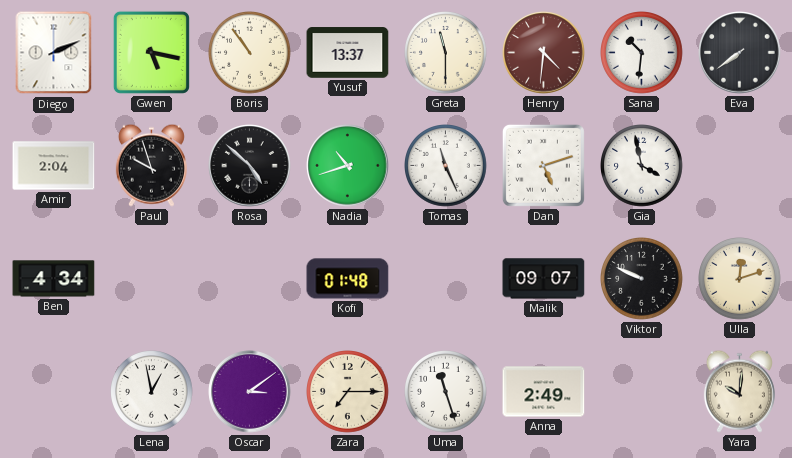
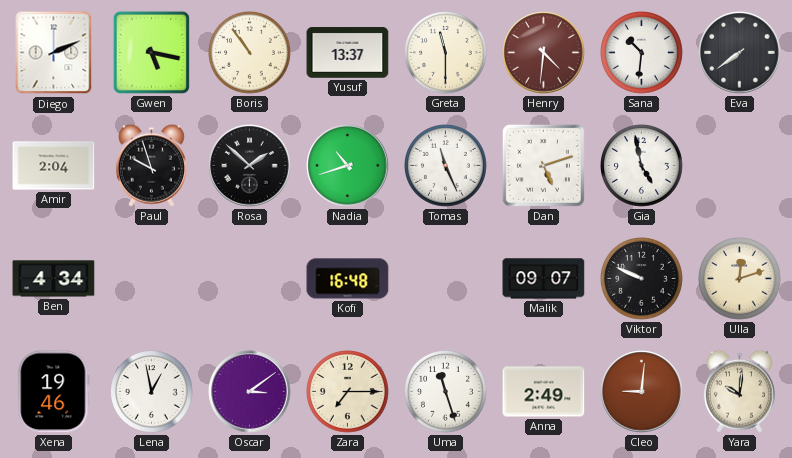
Rosa: 4:52 -> 1:52 (250, 166)
Gia: 3:58 -> 4:58 (642, 166)
Kofi: 01:48 -> 16:48 (348, 279)
Xena: none -> 19:46 (54, 392)
Cleo: none -> 9:01 (642, 392)
